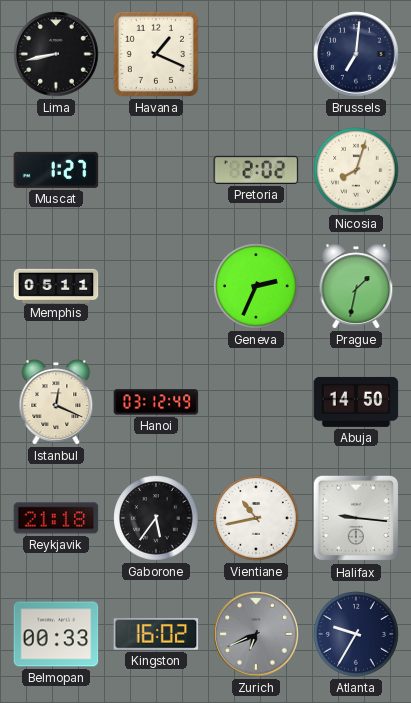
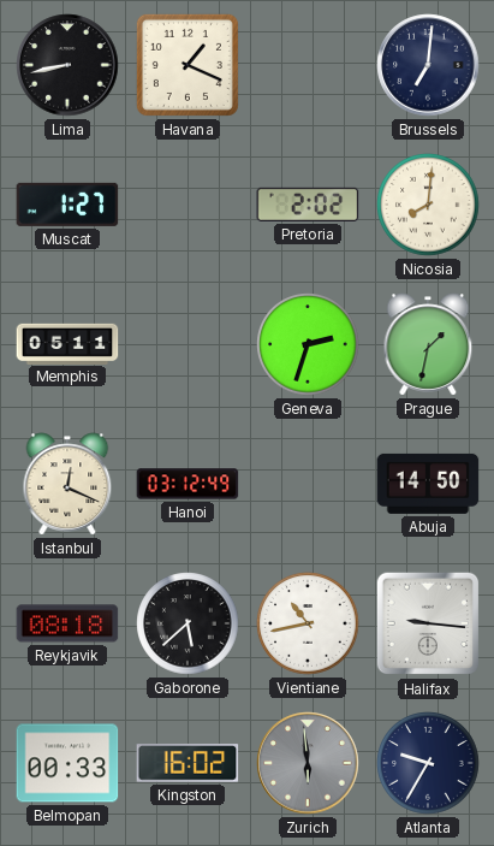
Nicosia: 8:03 -> 8:01 (428, 205)
Geneva: 2:34 -> 2:33 (308, 344)
Reykjavik: 21:18 -> 08:18 (67, 623)
Gaborone: 5:36 -> 5:38 (188, 623)
Zurich: 6:41 -> 5:59 (308, 763)
